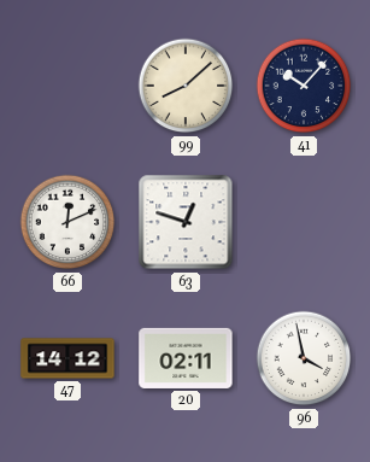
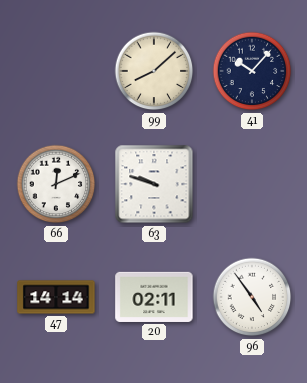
63: 12:48 -> 9:48 (154, 184)
47: 14:12 -> 14:14 (56, 297)
96: 3:58 -> 4:54 (252, 297)
